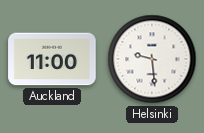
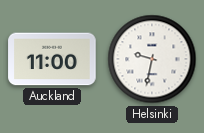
Helsinki: 9:29 -> 9:32 (152, 59)
